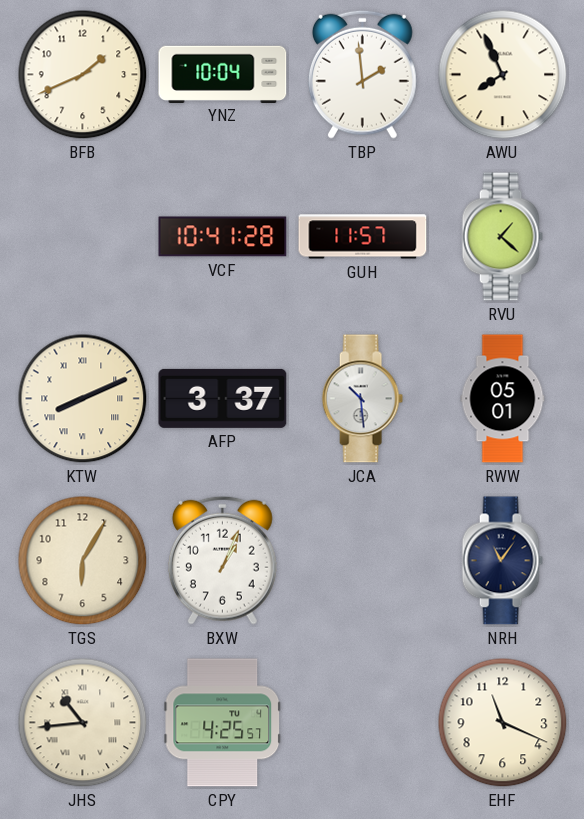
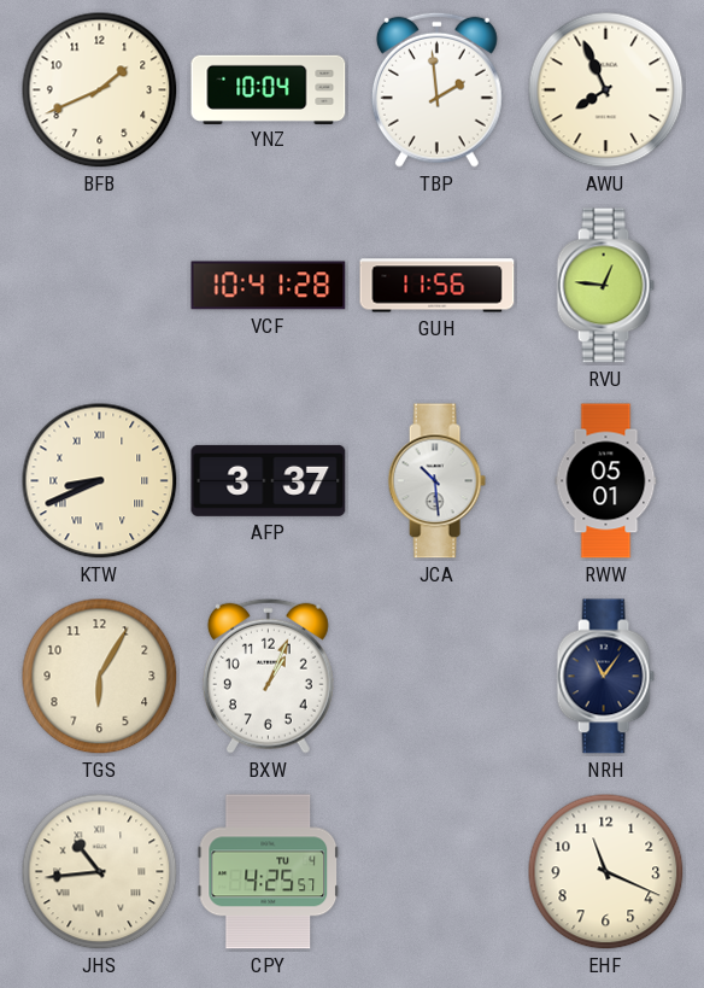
GUH: 11:57 -> 11:56 (438, 286)
RVU: 1:22 -> 12:46 (605, 286)
KTW: 8:11 -> 8:41 (100, 481)
